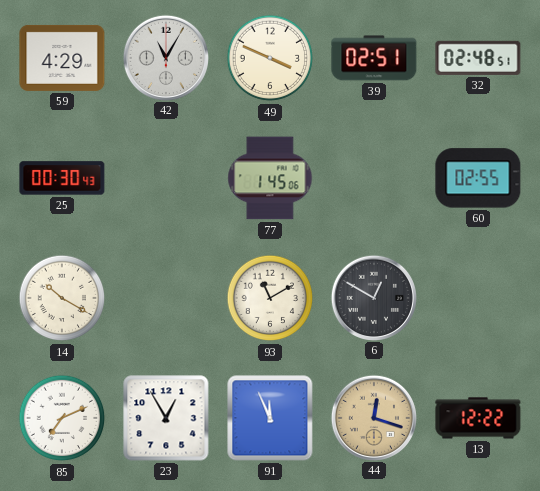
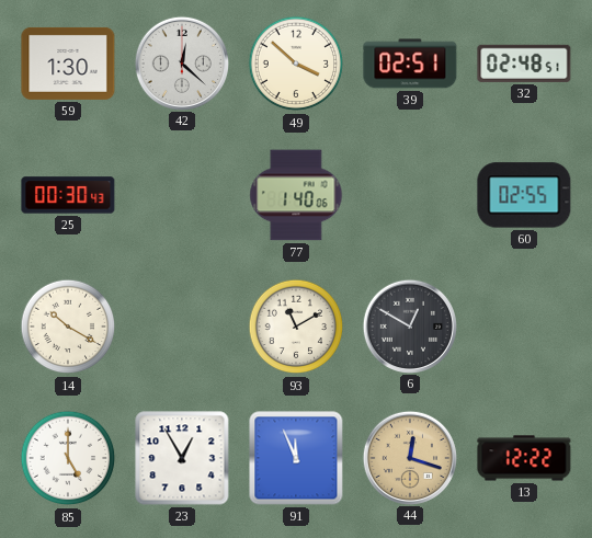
59: 4:29 -> 1:30 (68, 64)
42: 11:05 -> 12:22 (181, 62)
49: 3:49 -> 3:52 (296, 64)
77: 1:45 -> 1:40 (296, 195)
85: 7:11 -> 5:00 (68, 458)
